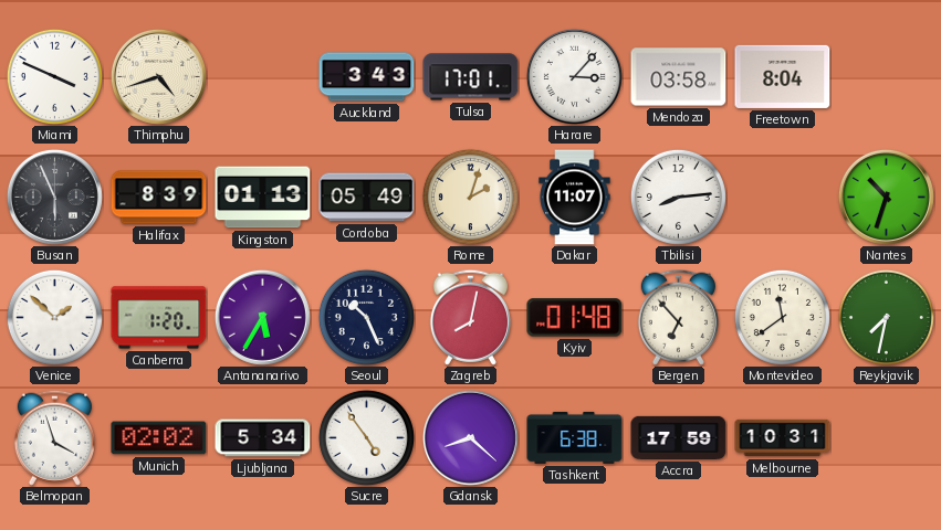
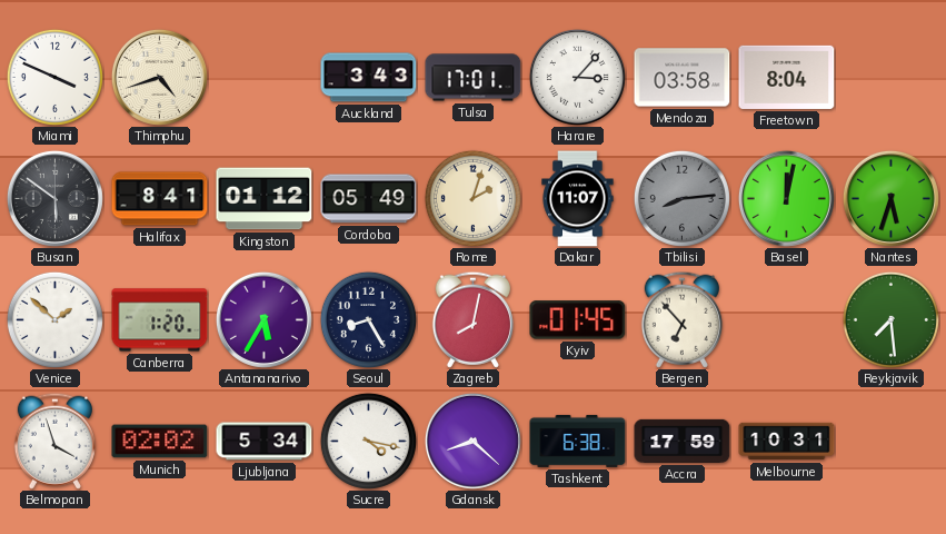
Busan: 5:56 -> 5:51 (54, 198)
Halifax: 8:39 -> 8:41 (160, 199)
Kingston: 01:13 -> 01:12 (265, 199)
Tbilisi dial: white -> grey (681, 198)
Basel: none -> 12:02 (786, 198)
Nantes: 10:33 -> 5:33 (890, 198)
Seoul: 10:26 -> 8:25 (368, 319)
Kyiv: 01:48 -> 01:45 (578, 320)
Montevideo: 11:39 -> none (782, 317)
Reykjavik: 7:32 -> 7:29 (890, 319)
Sucre: 4:54 -> 4:17 (368, 441)
